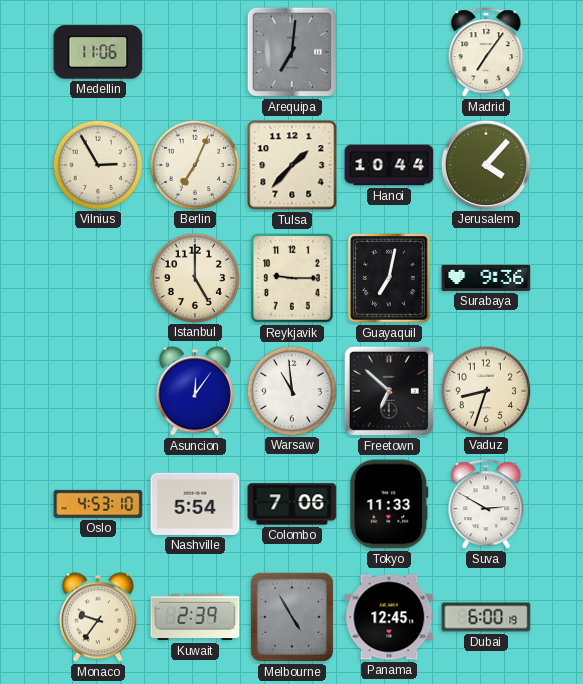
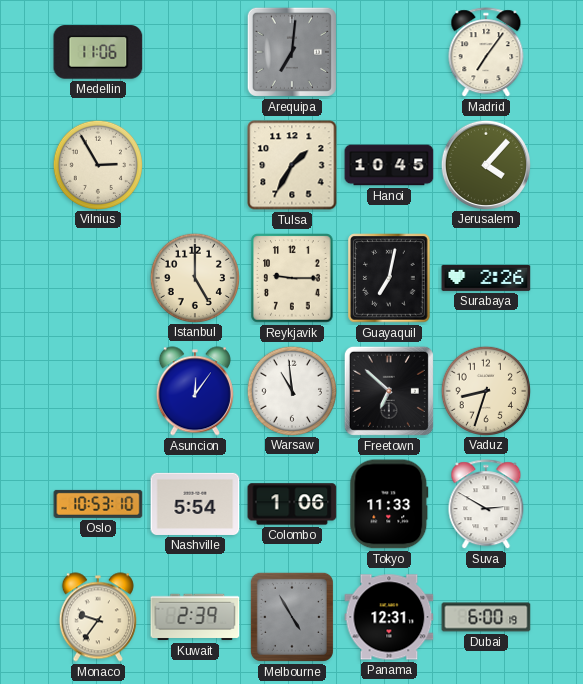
Berlin: 7:04 -> none (194, 164)
Tulsa: 1:37 -> 1:35 (292, 165)
Hanoi: 10:44 -> 10:45 (389, 165)
Surabaya: 9:36 -> 2:26 (486, 278)
Oslo: 4:53 -> 10:53 (98, 504)
Colombo: 7:06 -> 1:06 (292, 504)
Panama: 12:45 -> 12:31 (389, 617)
